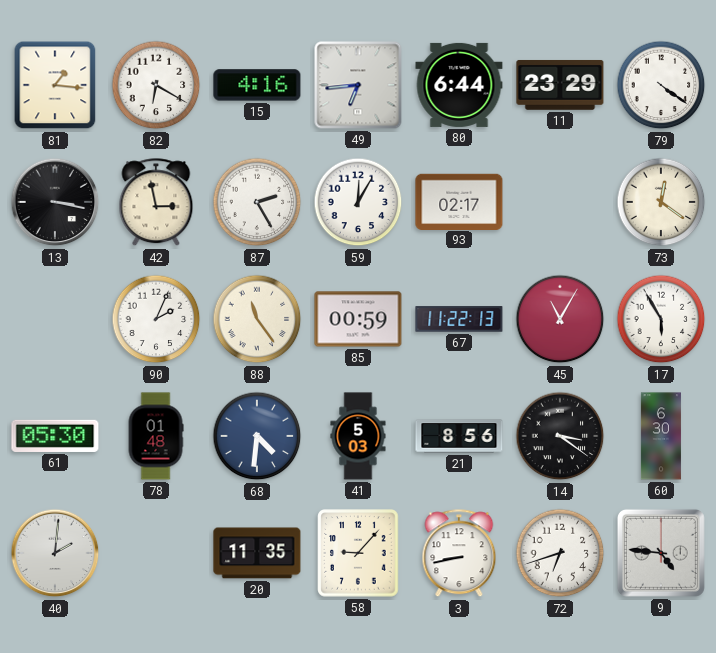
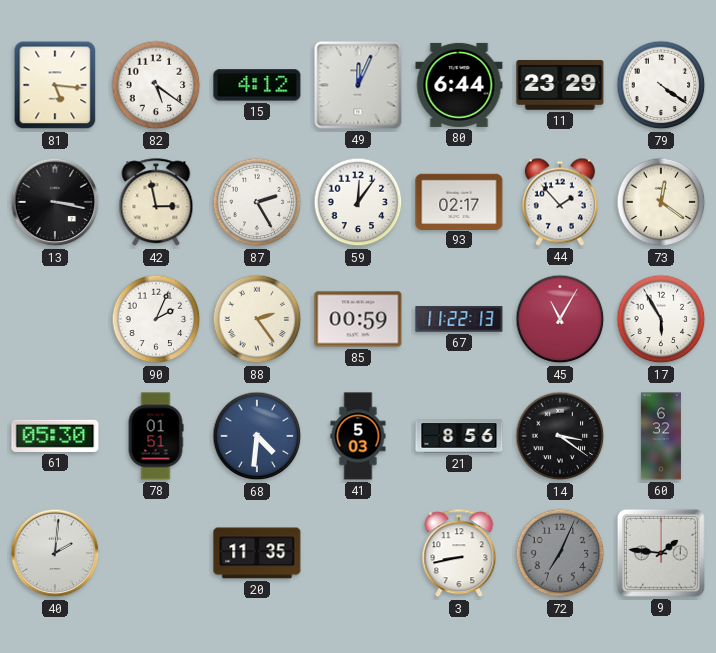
81: 1:16 -> 5:16 (55, 85)
82: 6:20 -> 5:21 (156, 85)
15: 4:16 -> 4:12 (257, 85)
49: 6:44 -> 12:04 (358, 85)
59: 12:05 -> 12:06 (358, 202)
44: none -> 1:53 (560, 202)
88: 11:24 -> 2:24 (257, 319)
78: 01:48 -> 01:51 (156, 436)
60: 6:30 -> 6:32 (661, 436)
58: 9:07 -> none (358, 553)
72: 6:42 -> 7:04 (560, 553)
72 dial: white -> grey (560, 553)
9: 4:46 -> 1:46 (661, 553)
